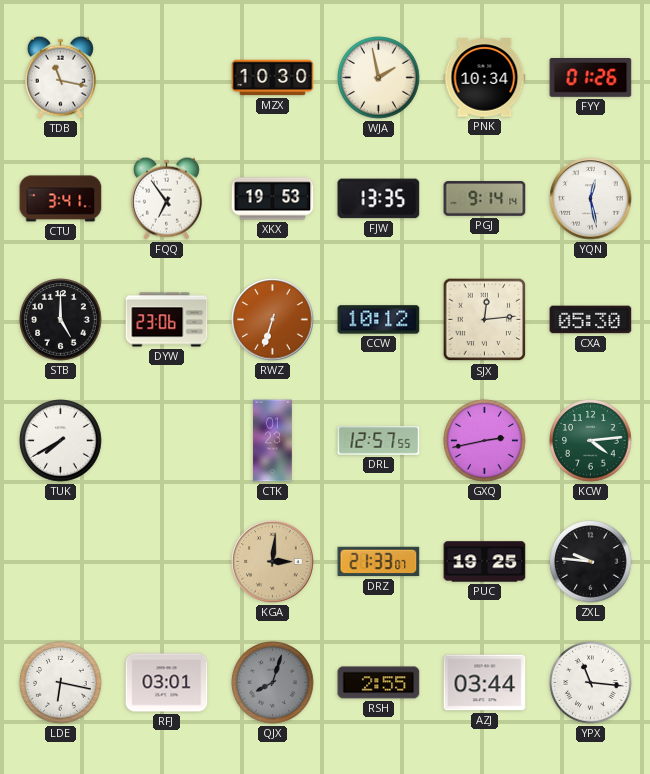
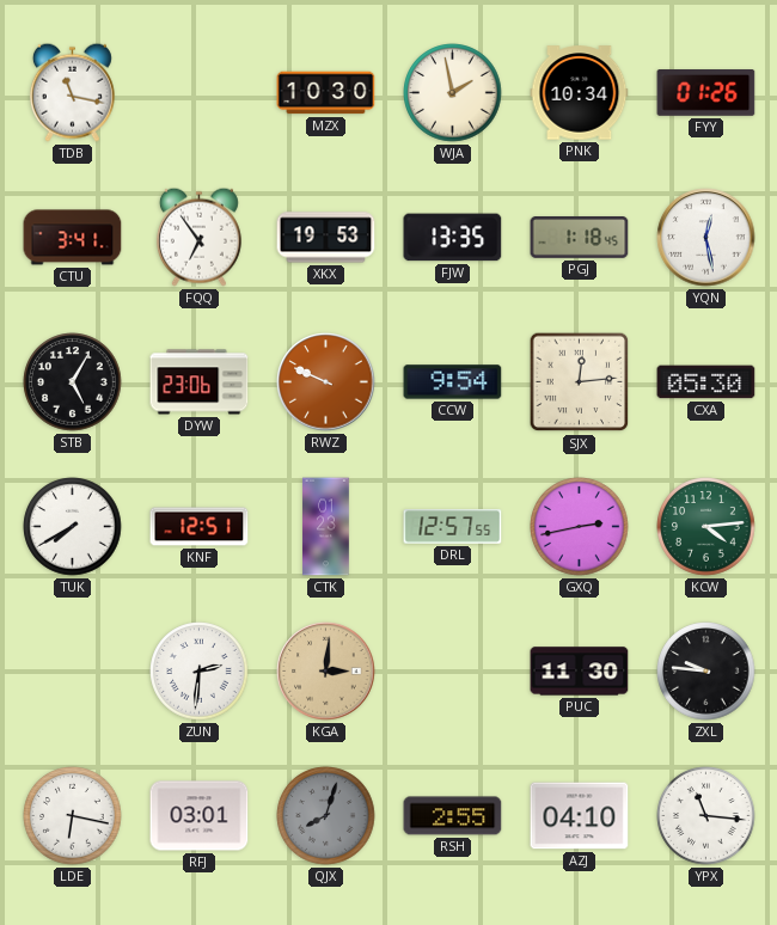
PGJ: 9:14 -> 1:18 (580, 238)
STB: 5:00 -> 5:05 (73, 382)
RWZ: 6:33 -> 9:49 (326, 382)
CCW: 10:12 -> 9:54 (453, 382)
KNF: none -> 12:51 (200, 527)
ZUN: none -> 2:31 (200, 672)
DRZ: 21:33 -> none (379, 562)
PUC: 19:25 -> 11:30 (580, 672)
AZJ: 03:44 -> 04:10 (580, 816)
